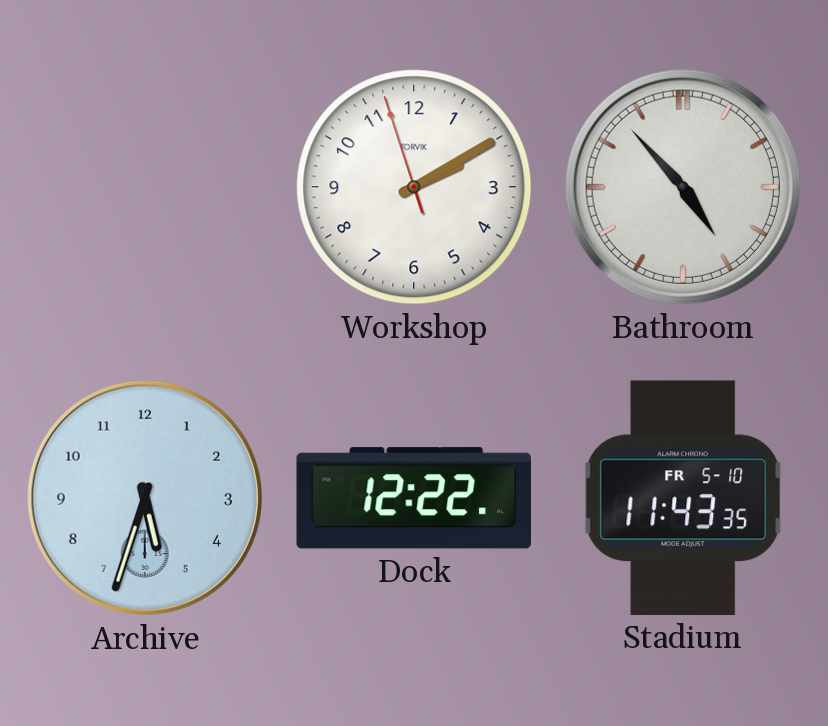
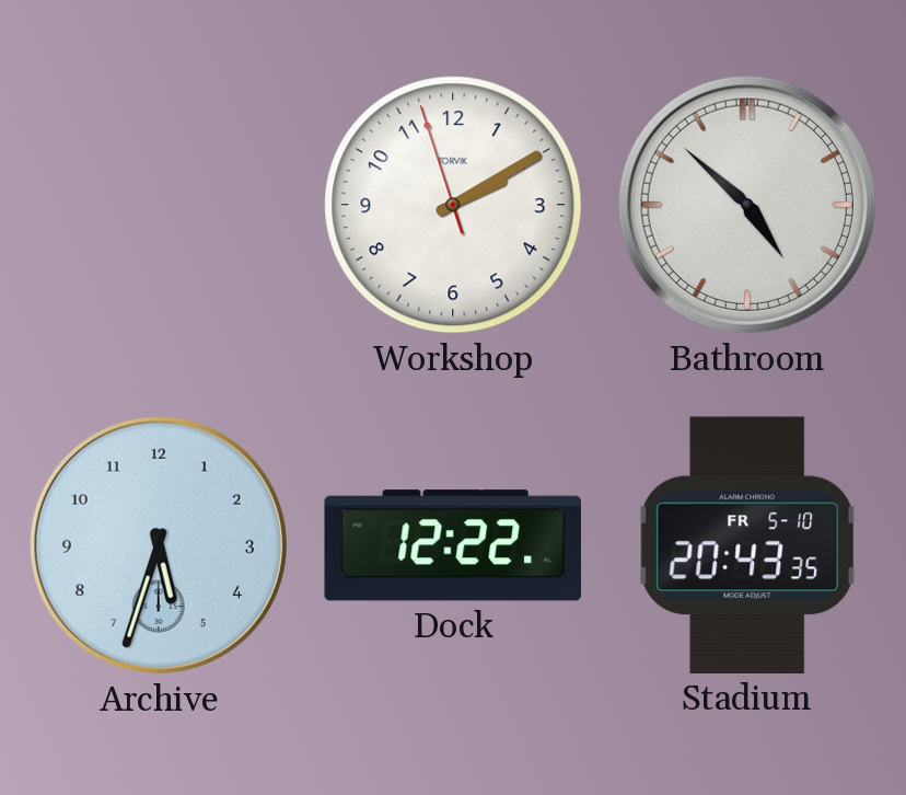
Bathroom: 4:53 -> 4:52 (747, 205)
Stadium: 11:43 -> 20:43 (746, 545)
